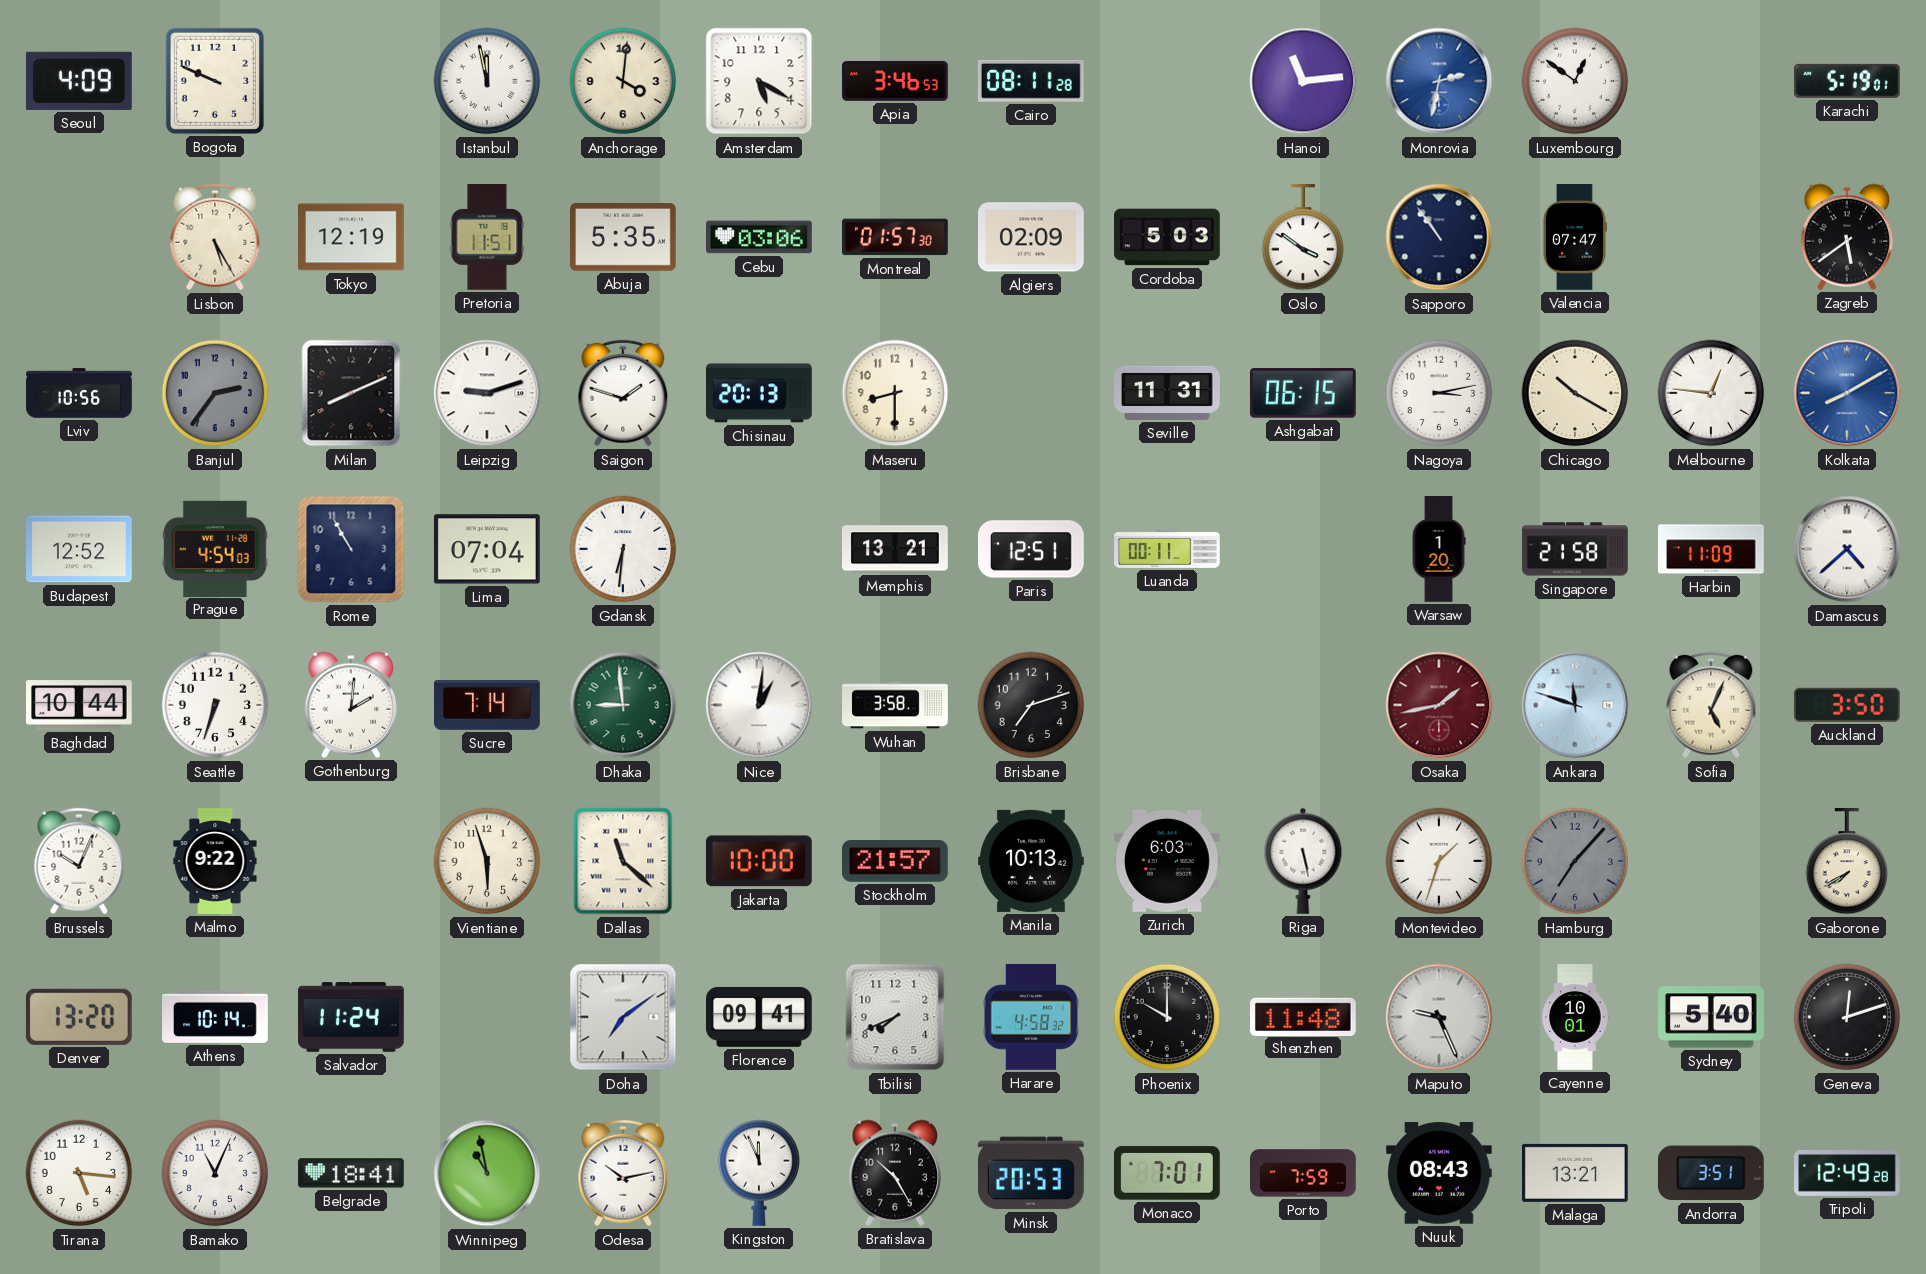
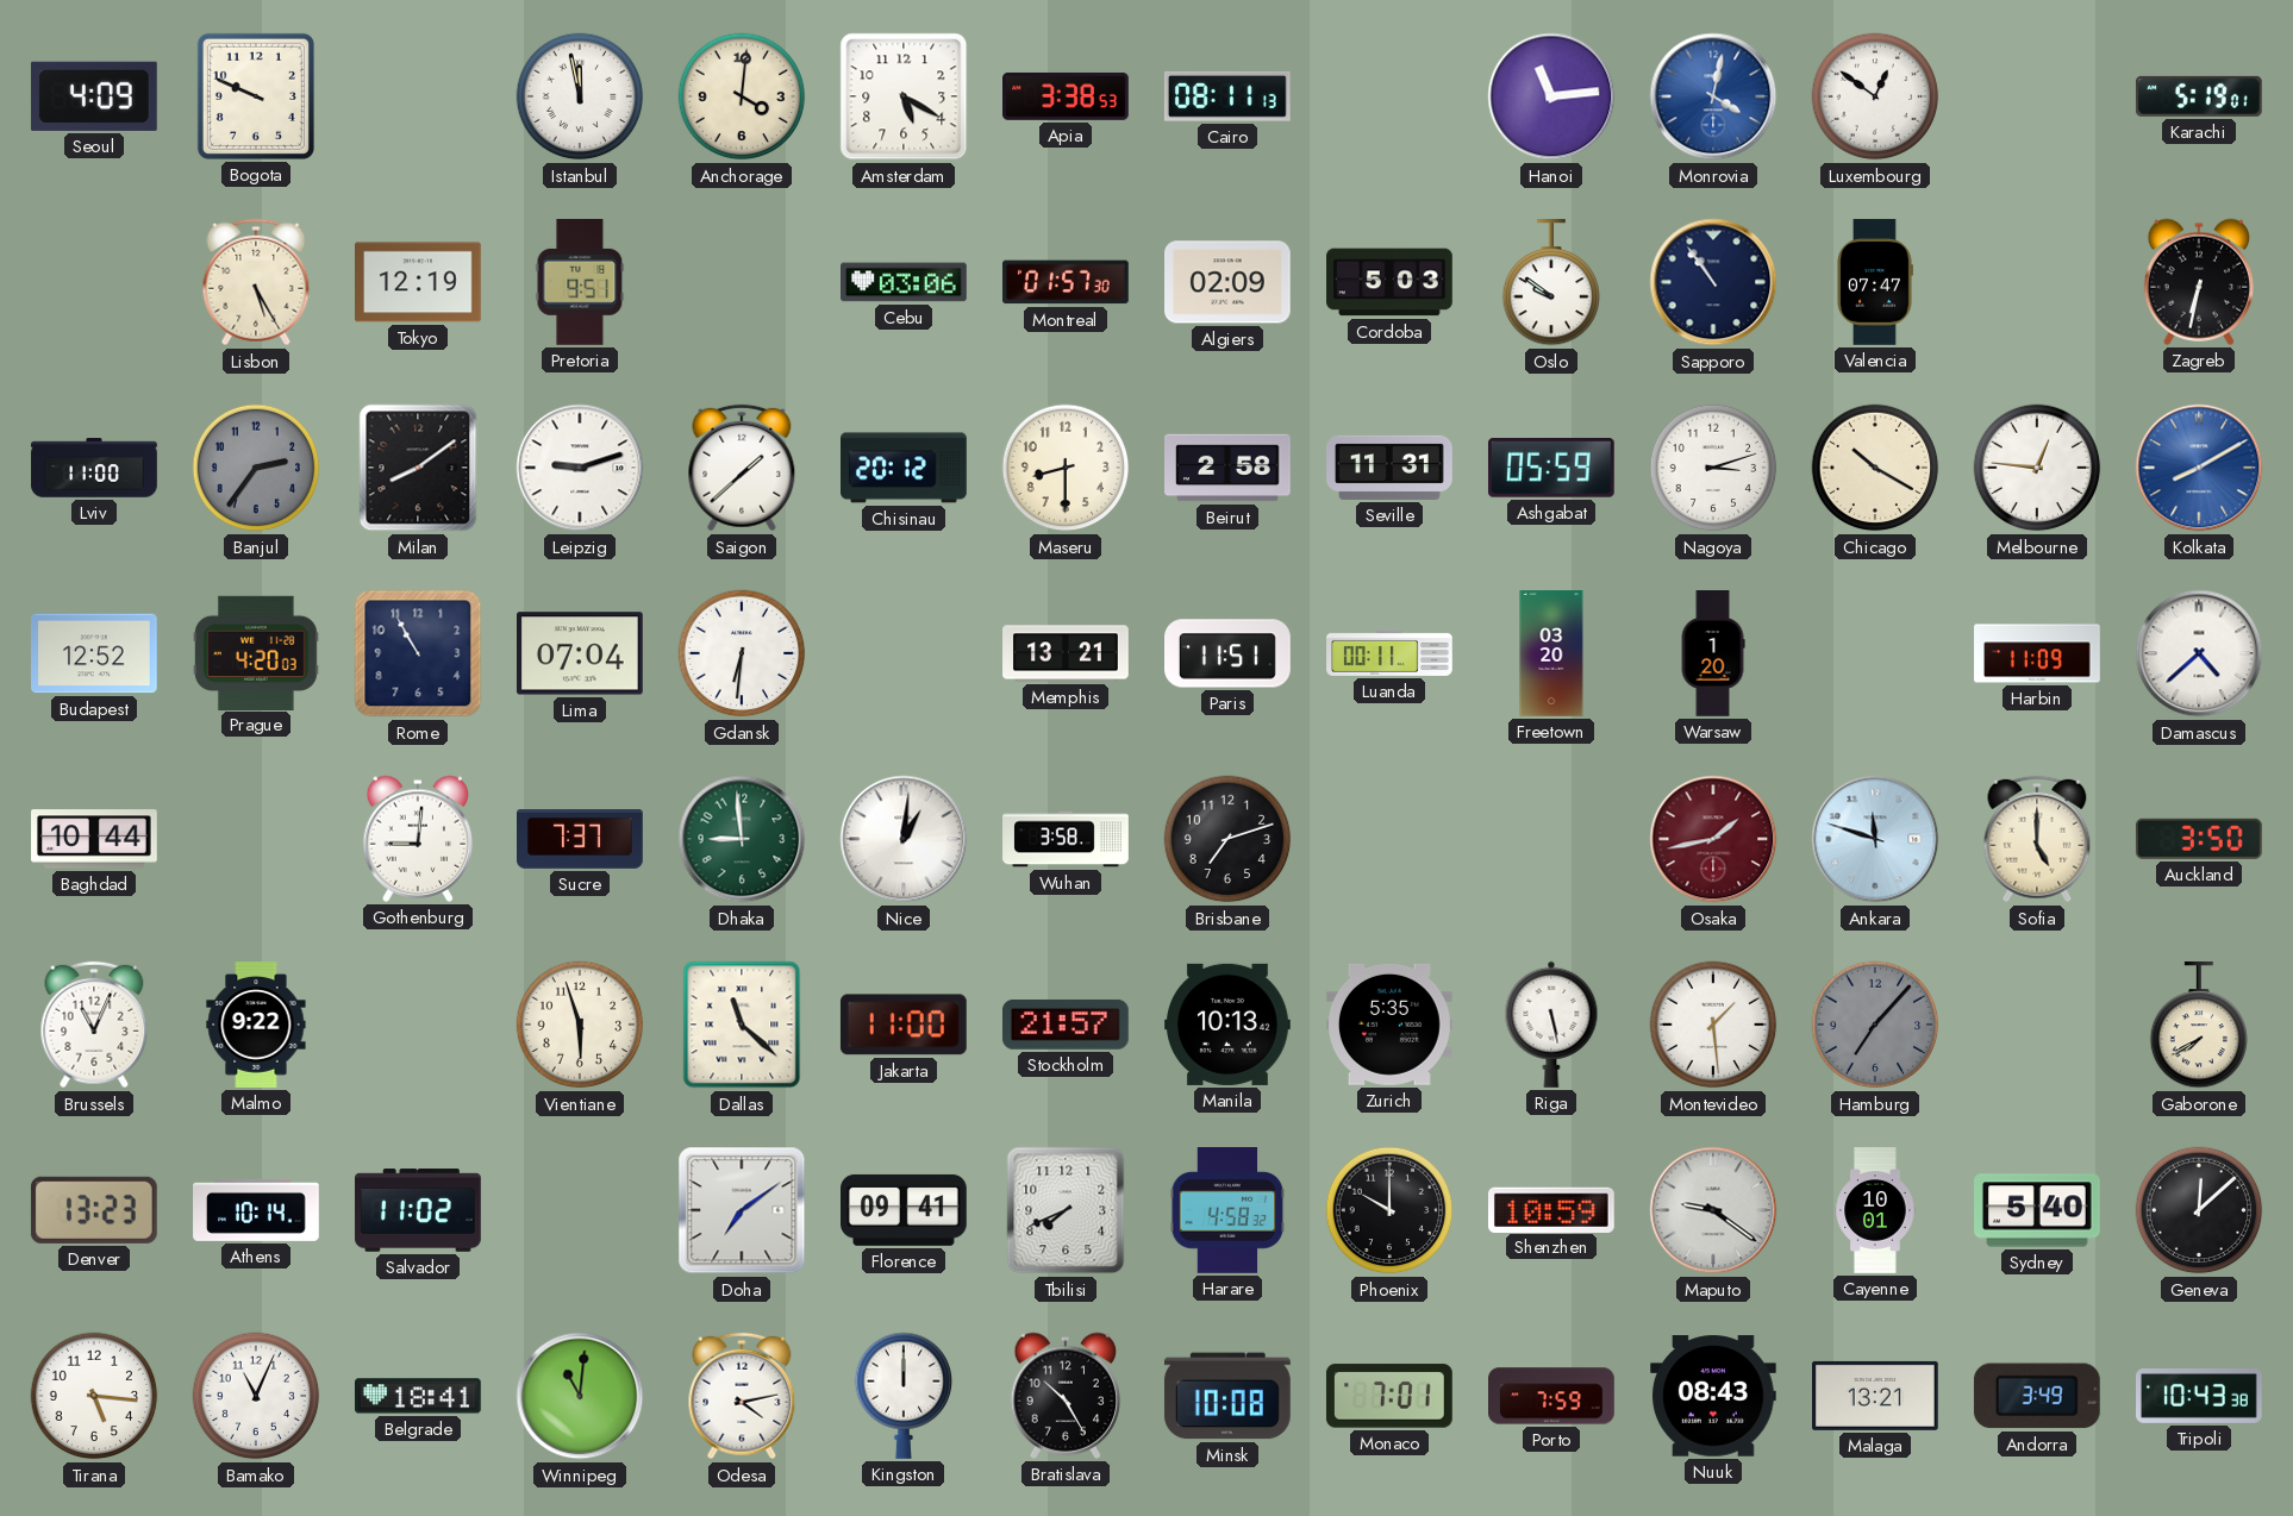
Apia: 3:46 -> 3:38 (1066, 96)
Cairo: 08:11:28 -> 08:11:13 (1227, 96)
Monrovia: 2:32 -> 4:02 (1713, 96)
Pretoria: 11:51 -> 9:51 (580, 283)
Abuja: 5:35 -> none (624, 238)
Oslo: 3:51 -> 9:51 (1551, 283)
Zagreb: 5:39 -> 6:32 (2199, 282)
Lviv: 10:56 -> 11:00 (94, 468)
Milan: 8:11 -> 8:09 (418, 468)
Saigon: 1:48 -> 1:38 (742, 468)
Chisinau: 20:13 -> 20:12 (905, 468)
Beirut: none -> 2:58 (1227, 468)
Ashgabat: 06:15 -> 05:59 (1551, 469)
Nagoya: 3:13 -> 3:12 (1713, 468)
Prague: 4:54 -> 4:20 (257, 652)
Paris: 12:51 -> 11:51 (1229, 653)
Freetown: none -> 03:20 (1551, 653)
Singapore: 21:58 -> none (1575, 549)
Seattle: 6:33 -> none (215, 705)
Gothenburg: 2:01 -> 9:01 (418, 839)
Sucre: 7:14 -> 7:37 (581, 840)
Sofia: 5:04 -> 5:00 (2037, 839)
Brussels: 10:04 -> 11:04 (94, 1025)
Jakarta: 10:00 -> 11:00 (904, 1025)
Zurich: 6:03 -> 5:35 (1391, 1025)
Montevideo: 1:33 -> 1:29 (1713, 1025)
Denver: 13:20 -> 13:23 (94, 1210)
Salvador: 11:24 -> 11:02 (418, 1210)
Shenzhen: 11:48 -> 10:59 (1552, 1209)
Maputo: 9:26 -> 9:21 (1713, 1210)
Geneva: 12:12 -> 12:08 (2199, 1210)
Winnipeg: 10:58 -> 11:01 (580, 1396)
Odesa: 10:13 -> 4:13 (742, 1396)
Kingston: 11:56 -> 12:00 (904, 1396)
Minsk: 20:53 -> 10:08 (1227, 1396)
Andorra: 3:51 -> 3:49 (2037, 1396)
Tripoli: 12:49 -> 10:43 (2199, 1397)
